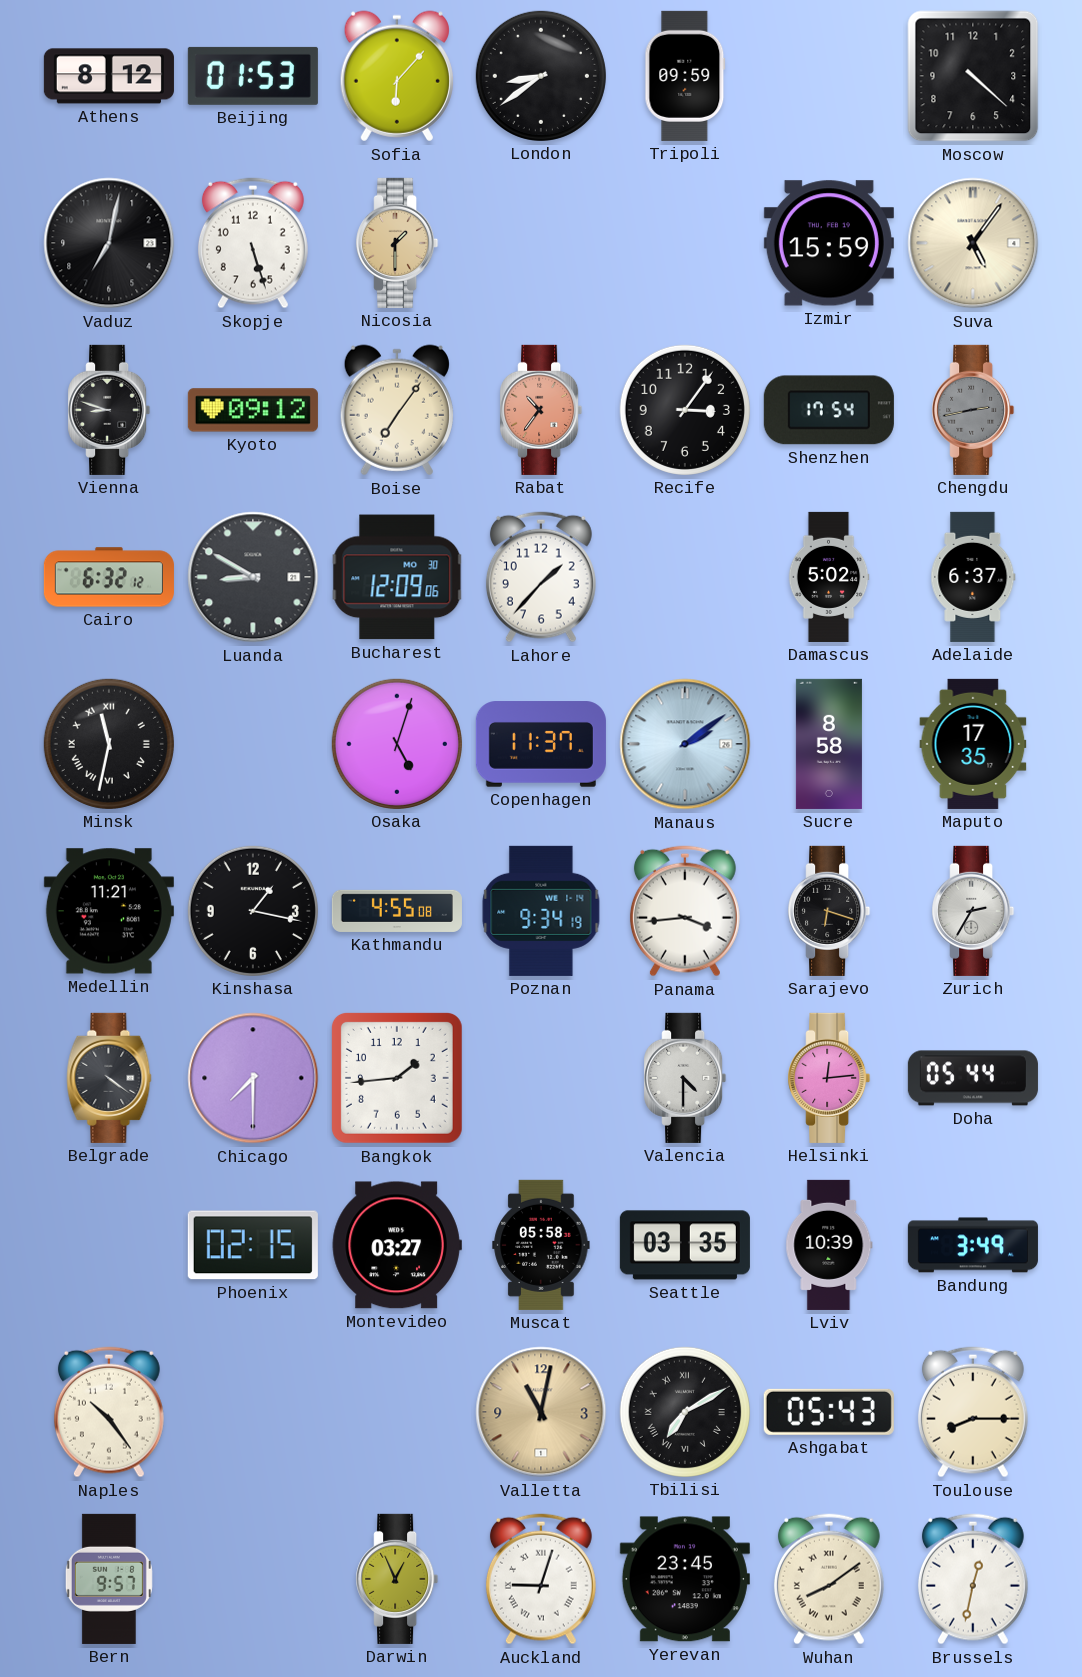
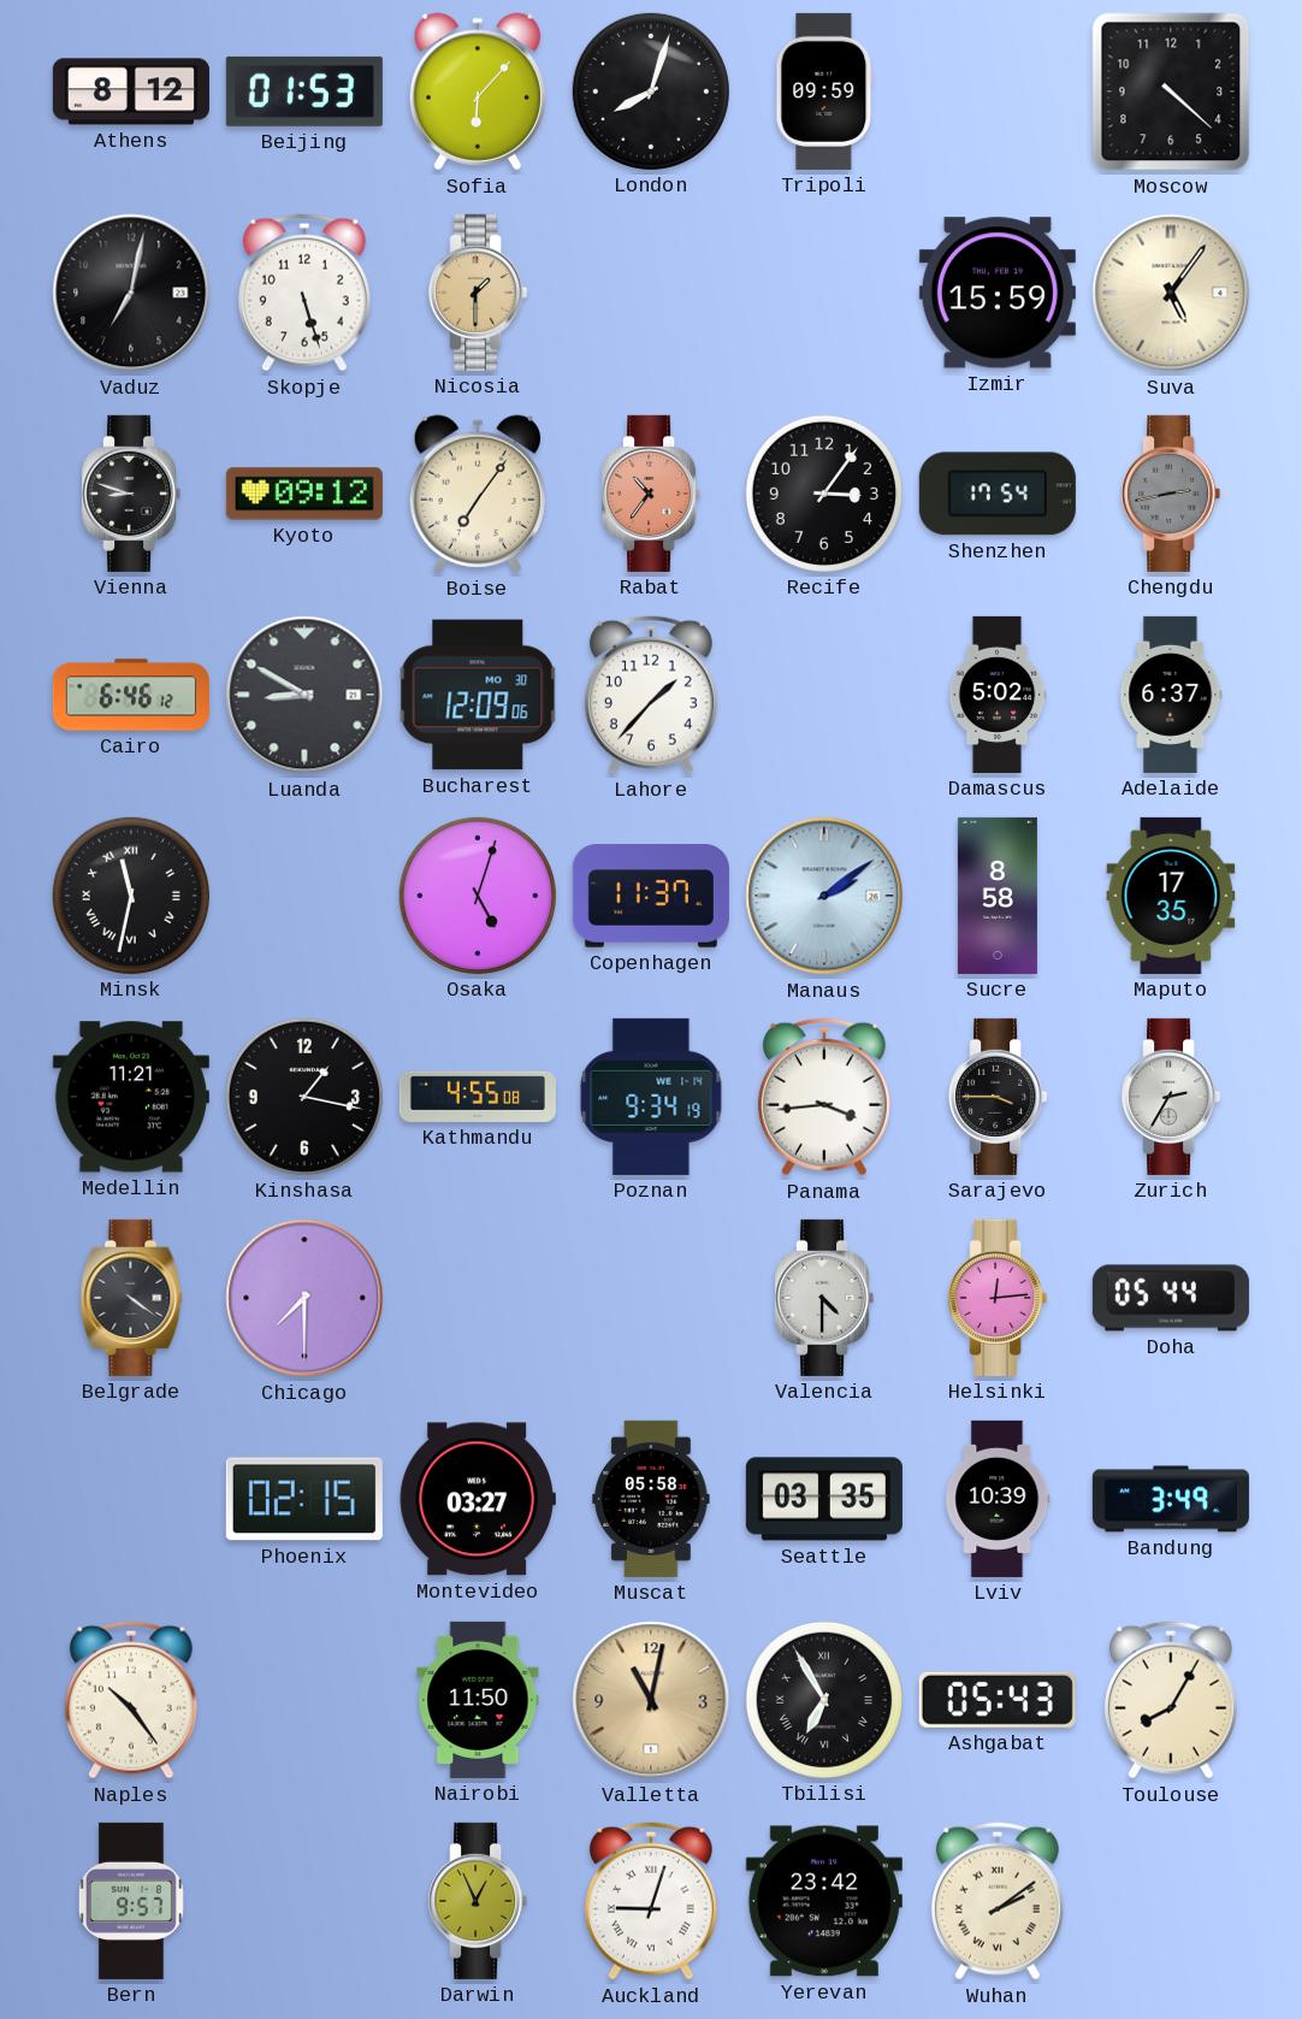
London: 8:39 -> 8:03 (651, 91)
Cairo: 6:32 -> 6:46 (131, 695)
Sarajevo: 6:18 -> 3:45 (998, 1097)
Bangkok: 1:44 -> none (397, 1078)
Nairobi: none -> 11:50 (478, 1700)
Tbilisi: 7:10 -> 6:55 (824, 1700)
Toulouse: 8:15 -> 8:05 (1171, 1700)
Yerevan: 23:45 -> 23:42 (824, 1901)
Wuhan: 8:09 -> 2:09 (998, 1901)
Brussels: 12:32 -> none (973, 1579)
